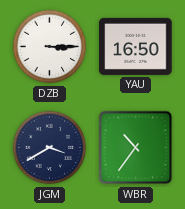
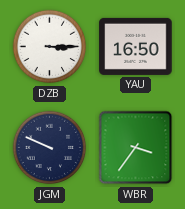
JGM: 3:40 -> 9:49 (50, 148)
WBR: 10:36 -> 3:36 (136, 148)
